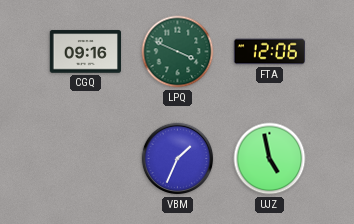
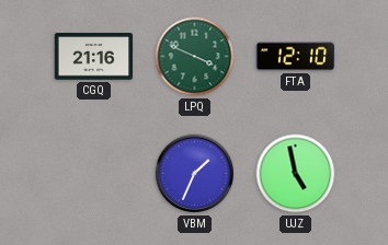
CGQ: 09:16 -> 21:16 (93, 57)
FTA: 12:06 -> 12:10 (295, 57)
